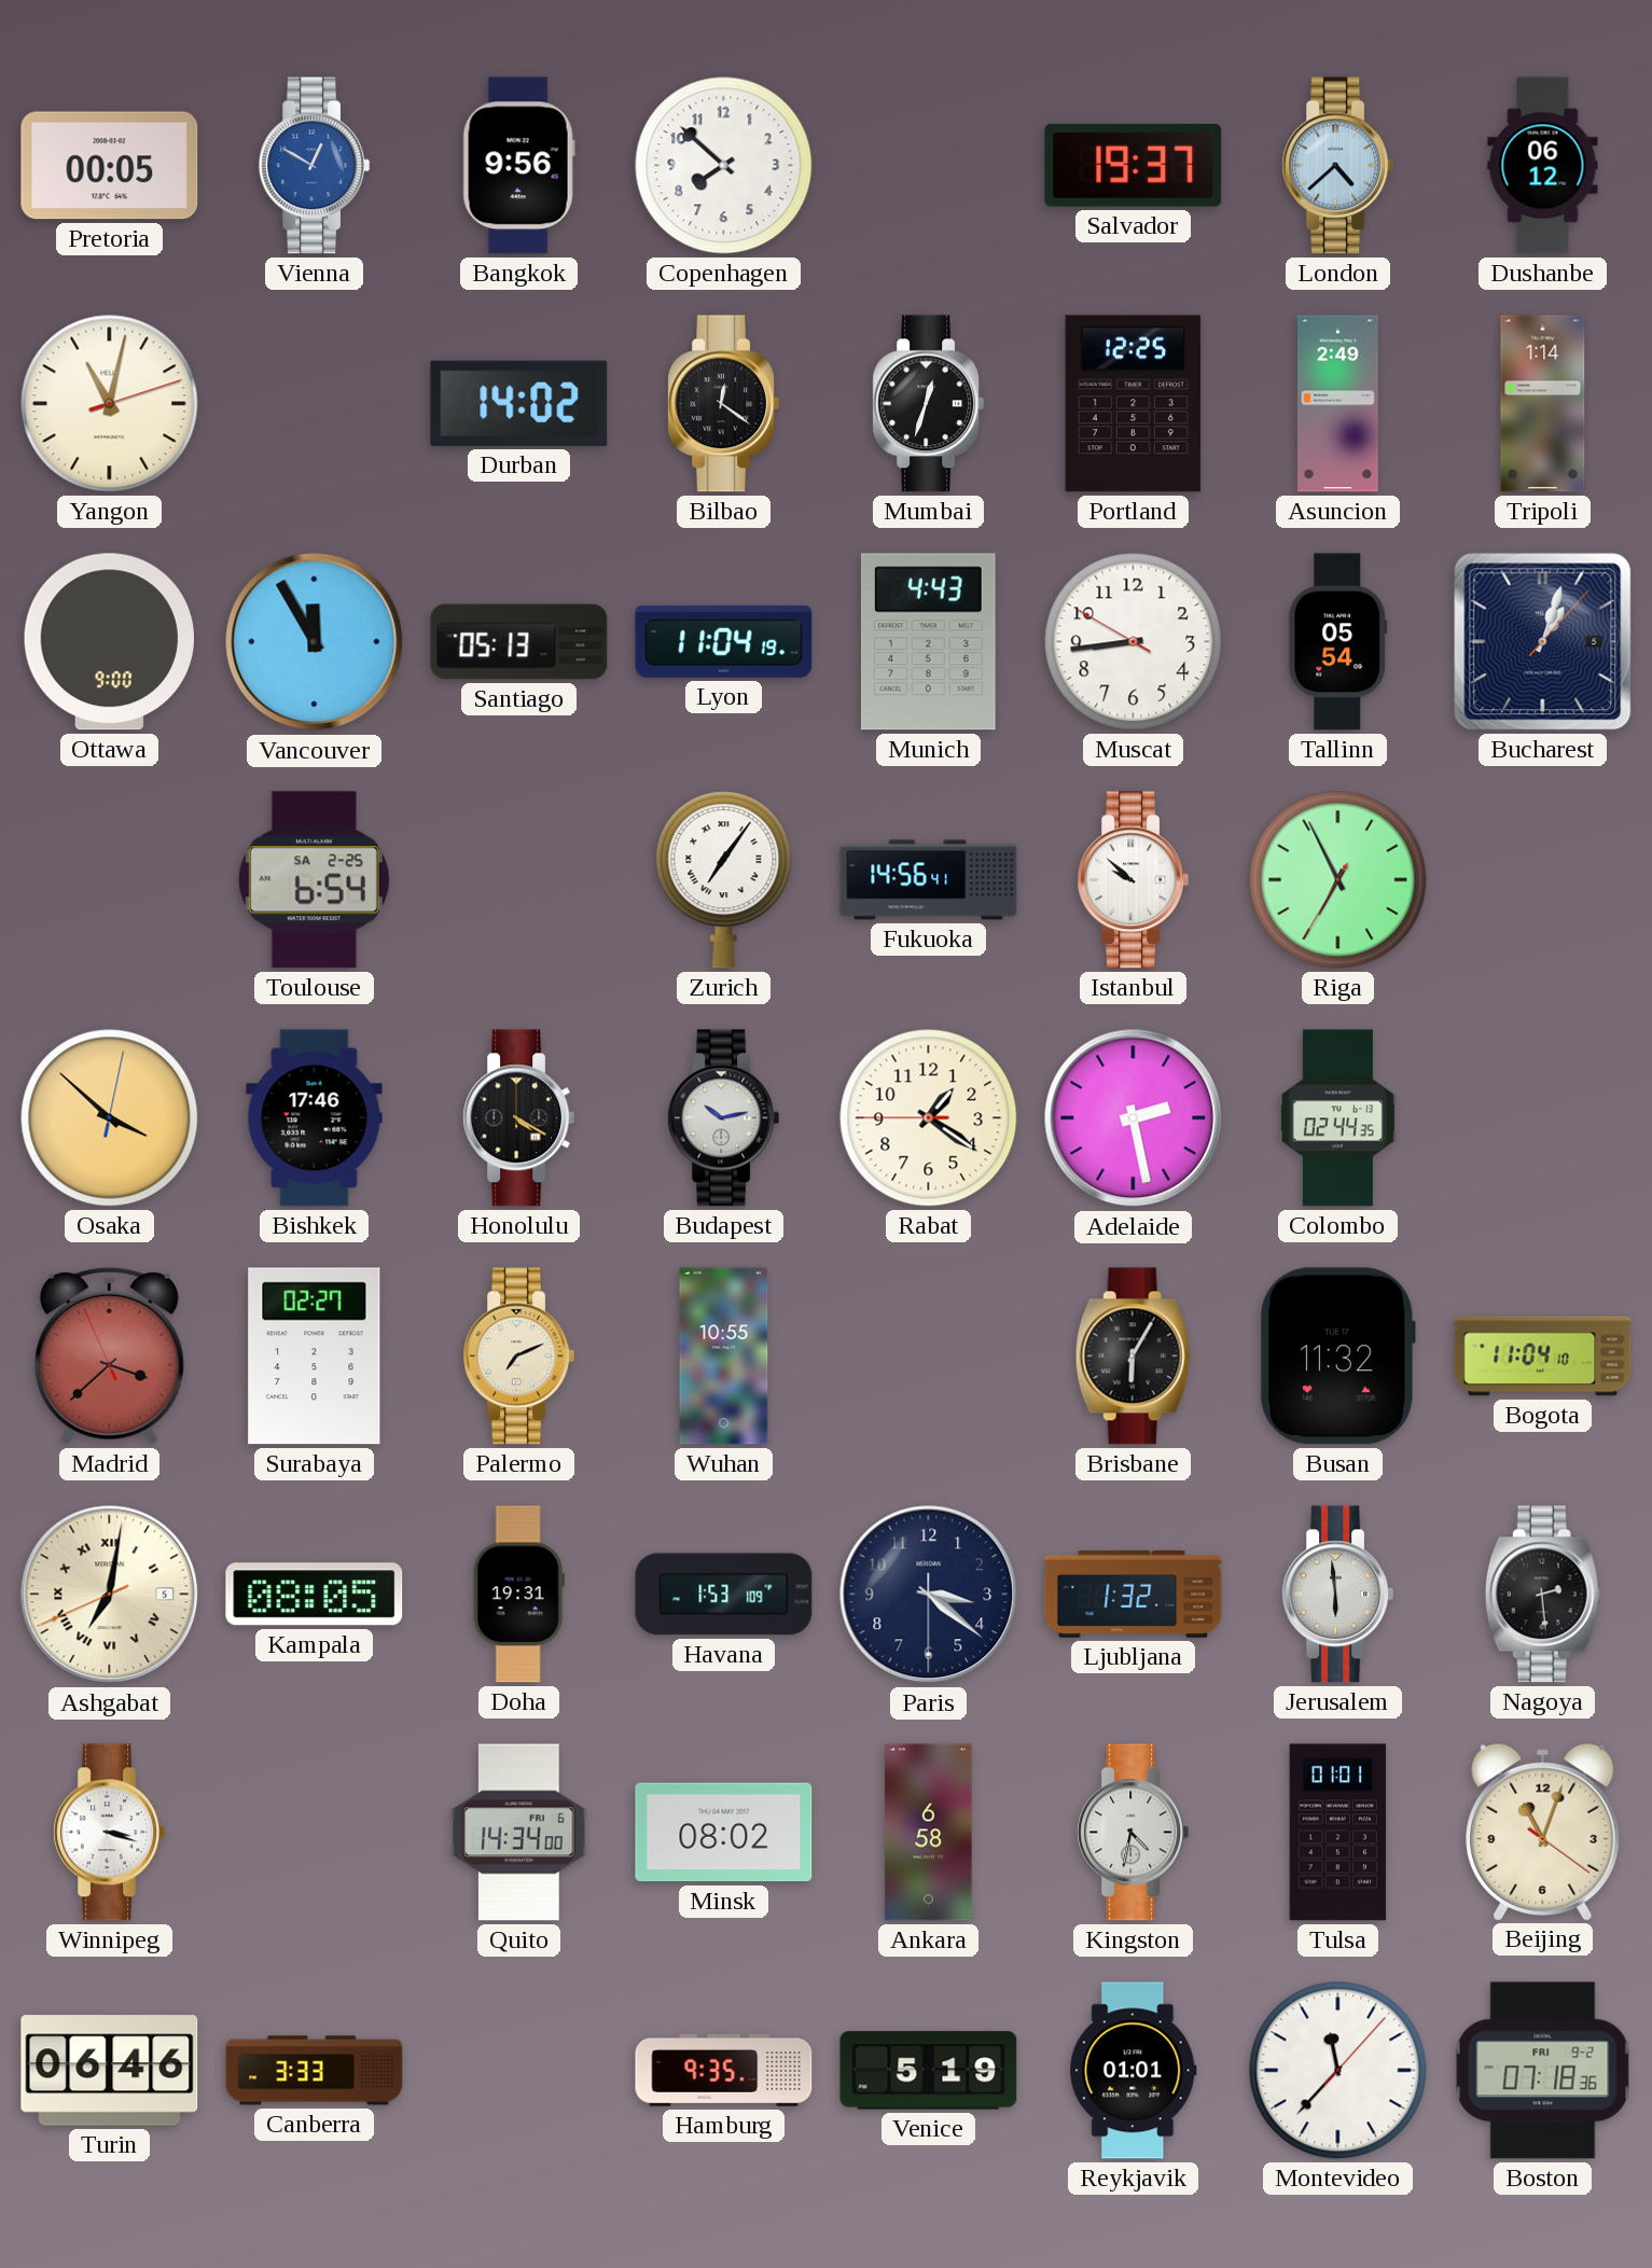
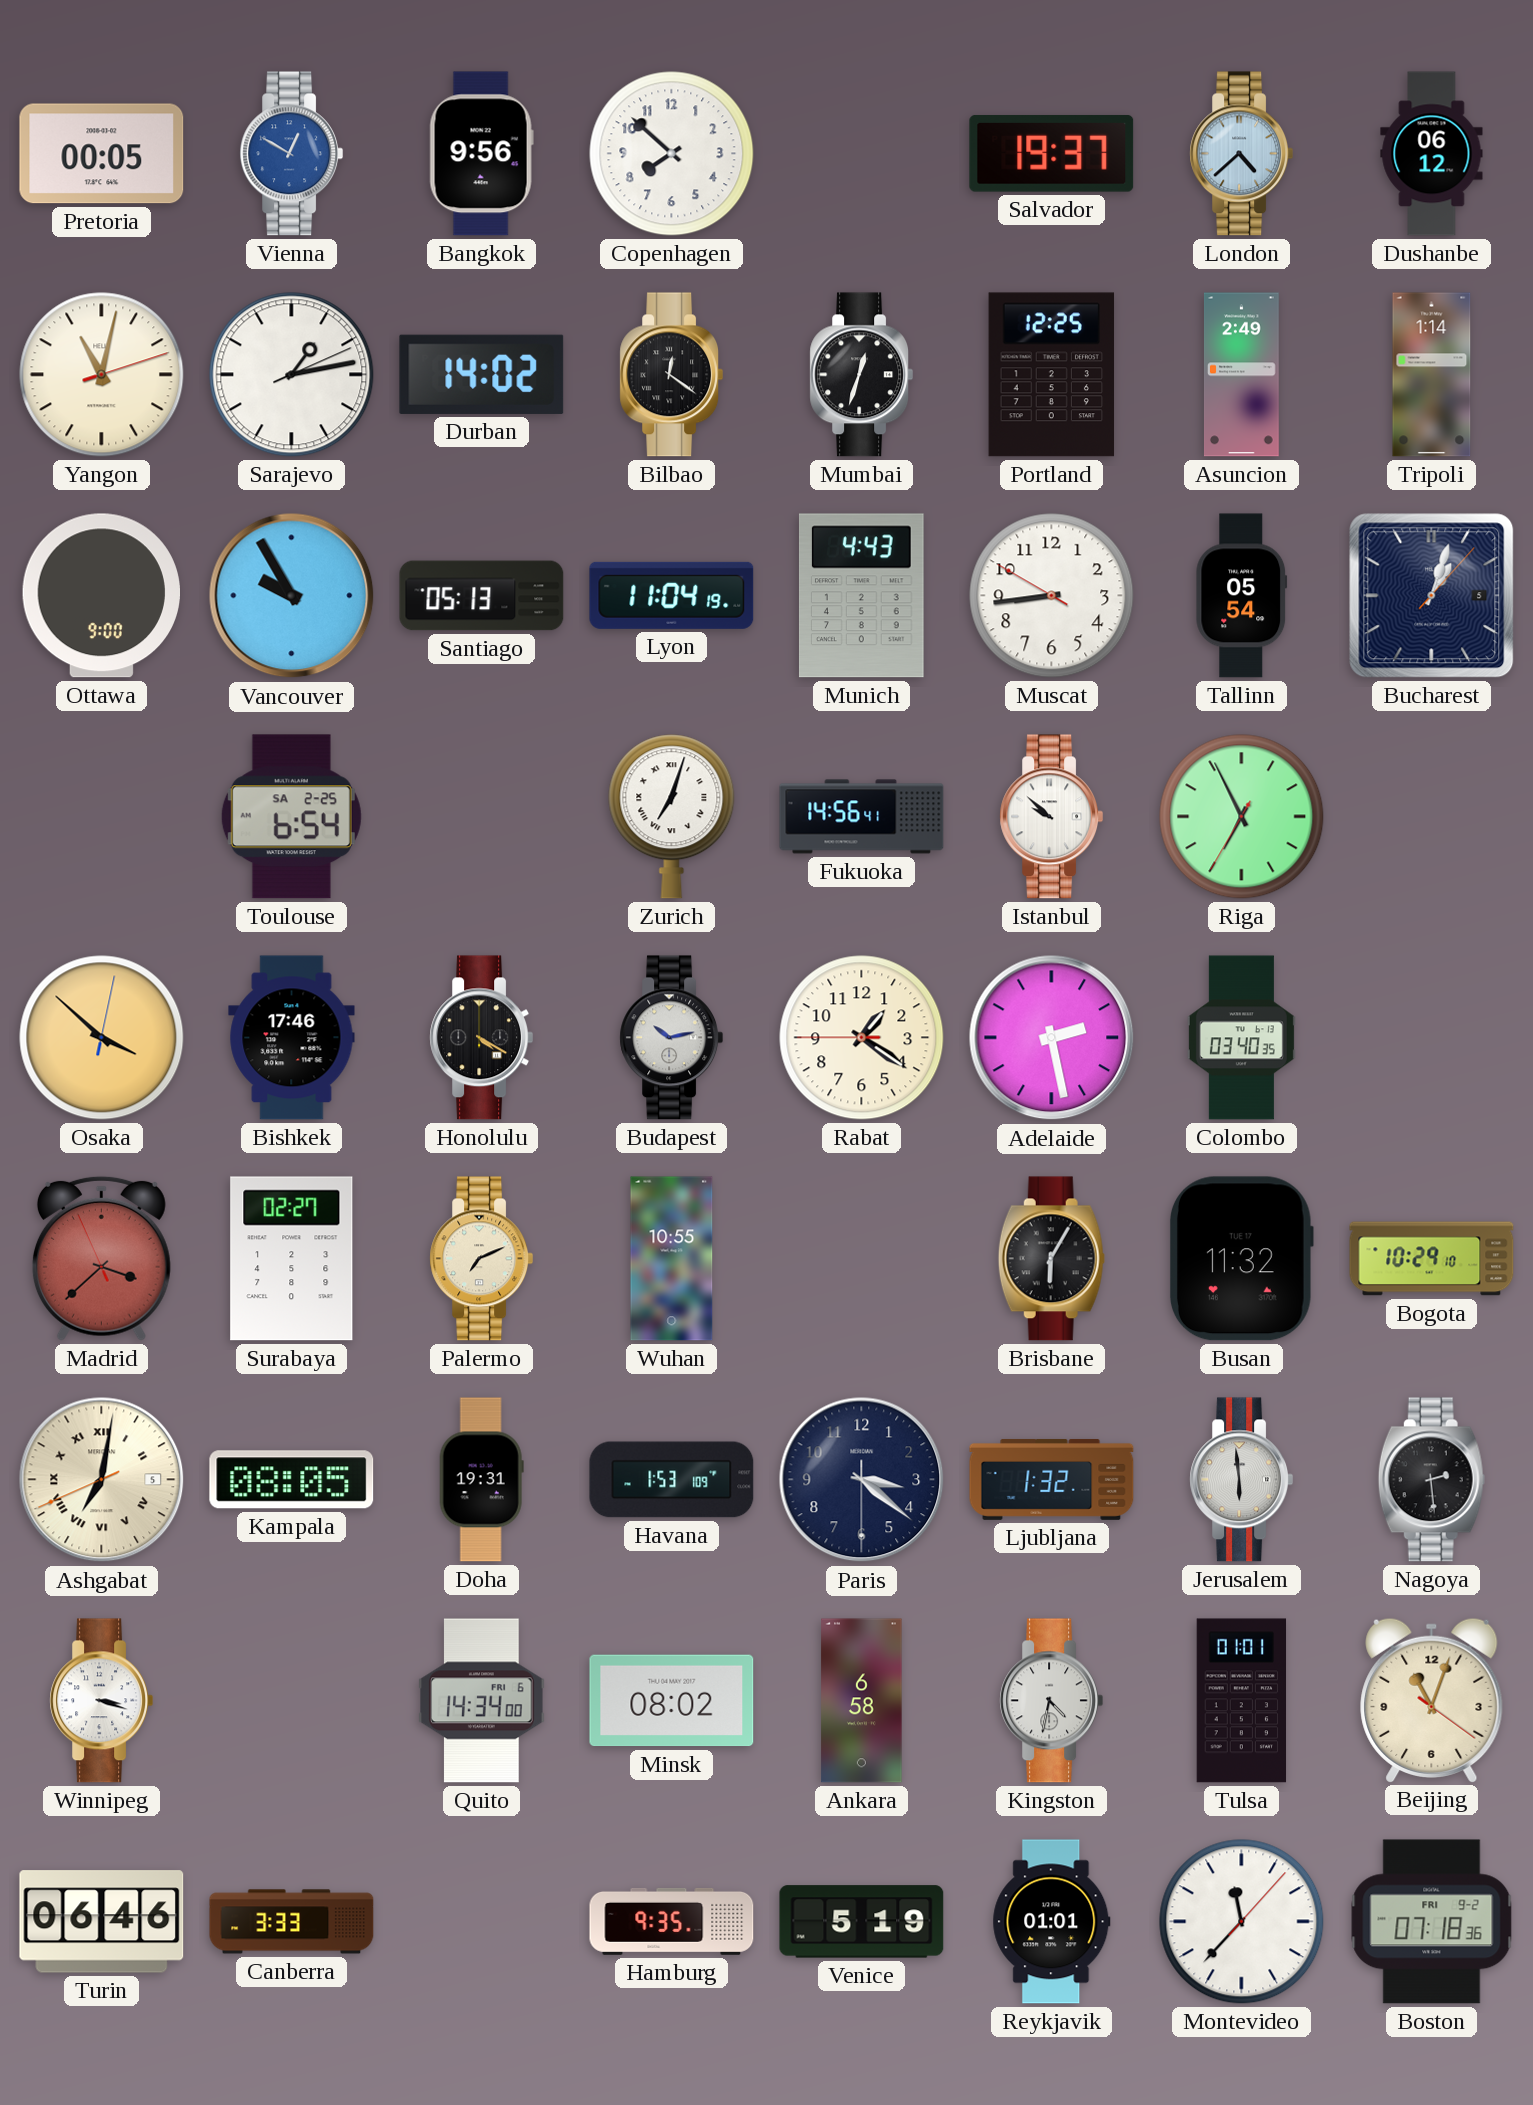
Sarajevo: none -> 1:13 (292, 375)
Vancouver: 11:55 -> 9:55 (292, 596)
Zurich: 7:06 -> 7:03 (672, 817)
Colombo: 02:44 -> 03:40 (1241, 1038)
Bogota: 11:04 -> 10:29 (1432, 1259)
